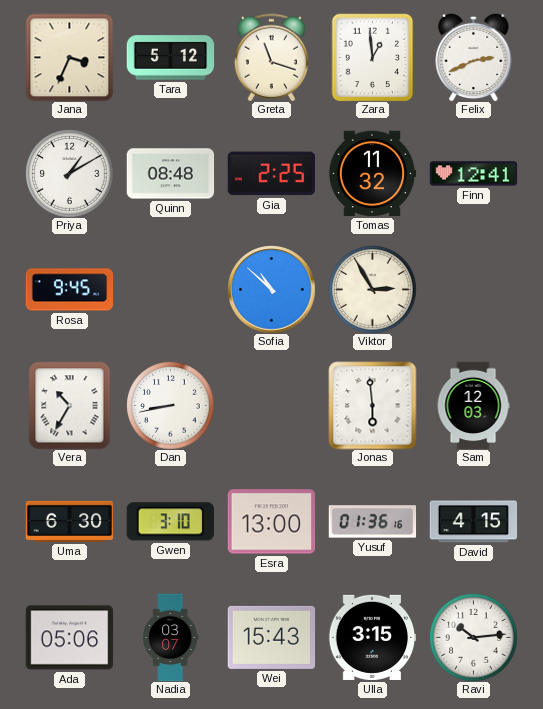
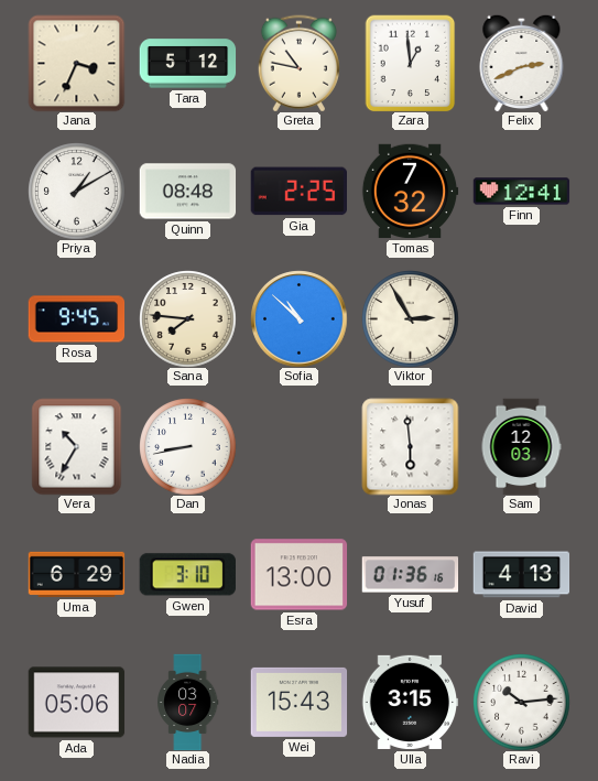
Greta: 11:18 -> 10:47 (298, 63)
Tomas: 11:32 -> 7:32 (410, 192)
Sana: none -> 7:46 (187, 318)
Uma: 6:30 -> 6:29 (76, 574)
David: 4:15 -> 4:13 (521, 575)
